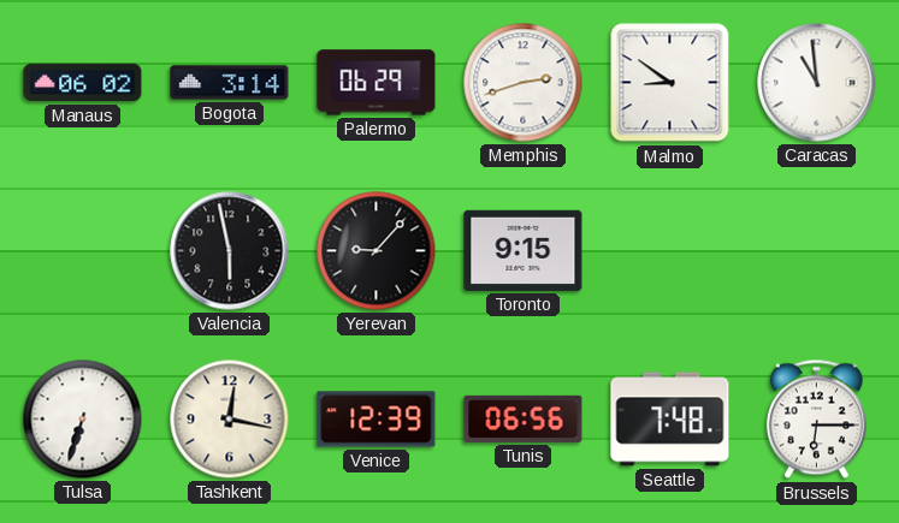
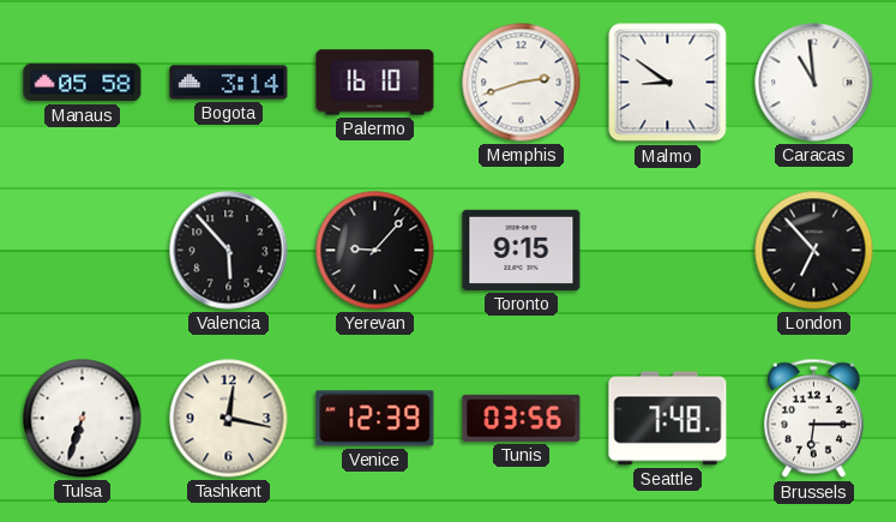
Manaus: 06:02 -> 05:58 (83, 83)
Palermo: 06:29 -> 16:10 (375, 83)
Valencia: 5:58 -> 5:53 (229, 251)
London: none -> 6:53 (814, 251)
Tunis: 06:56 -> 03:56 (522, 418)
